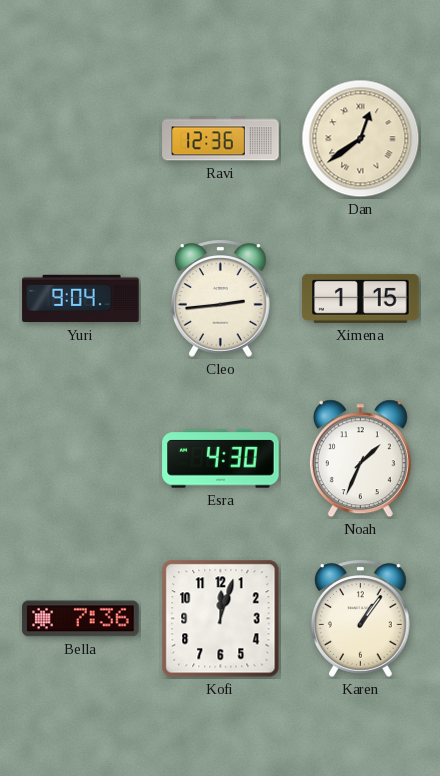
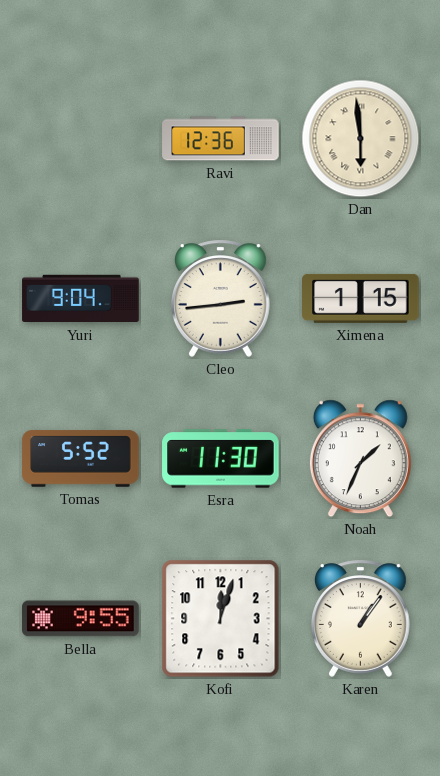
Dan: 12:39 -> 5:59 (361, 139)
Tomas: none -> 5:52 (81, 459)
Esra: 4:30 -> 11:30 (221, 459)
Bella: 7:36 -> 9:55 (81, 619)
